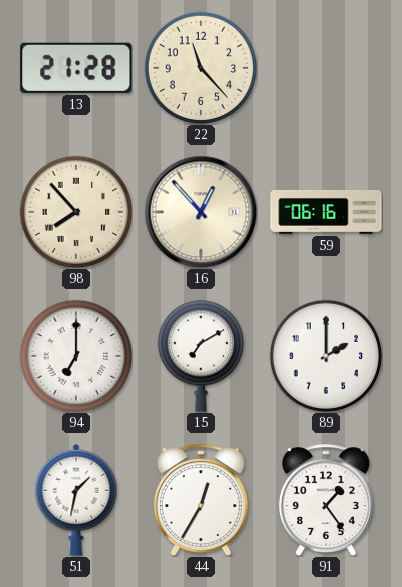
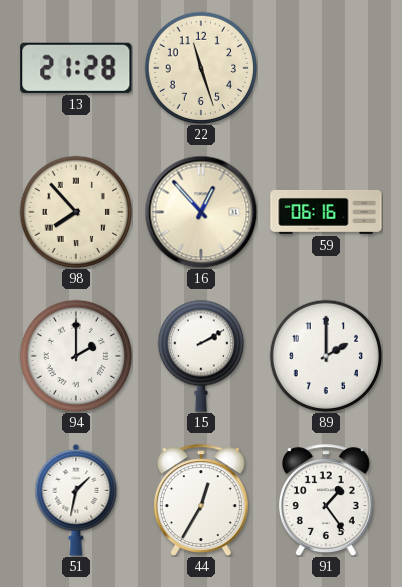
22: 11:23 -> 11:27 (200, 67)
94: 7:00 -> 2:00 (75, 355)
15: 7:10 -> 2:10 (201, 356)
